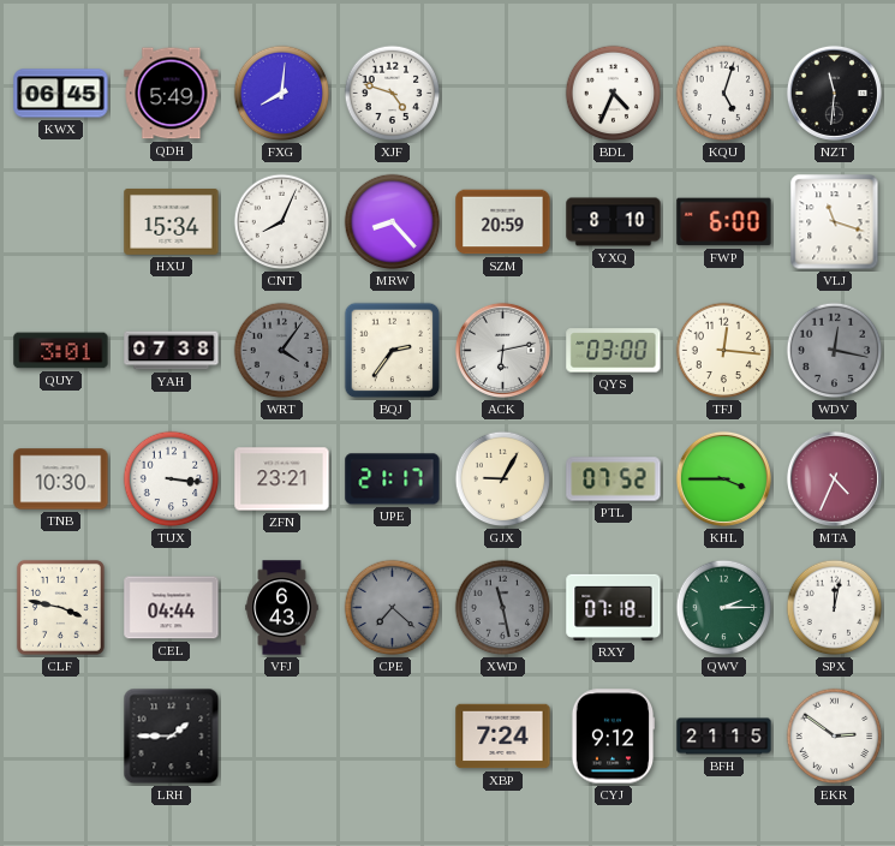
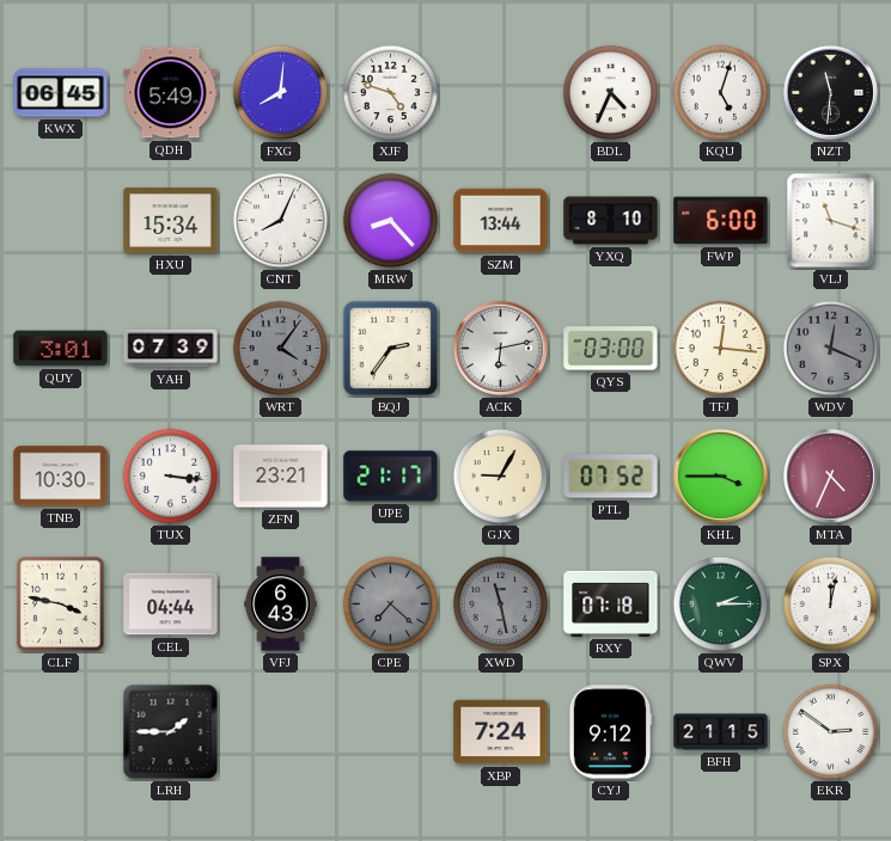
SZM: 20:59 -> 13:44 (501, 221)
YAH: 07:38 -> 07:39 (171, 349)
WDV: 12:17 -> 12:19 (831, 349)
